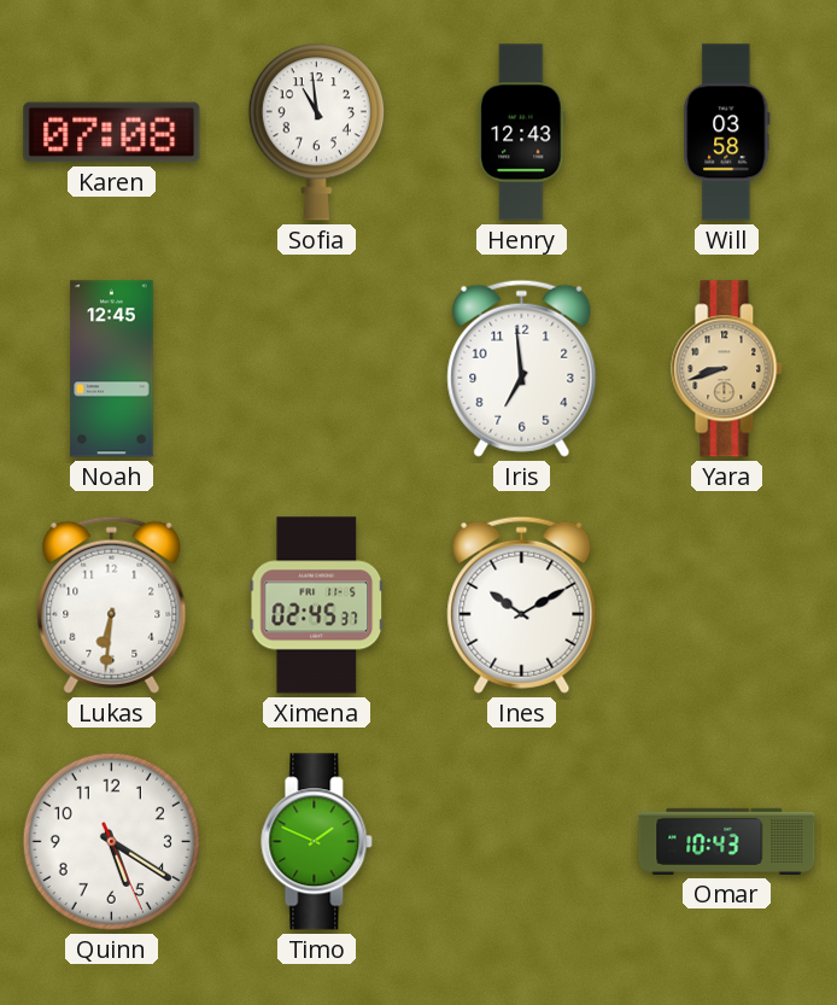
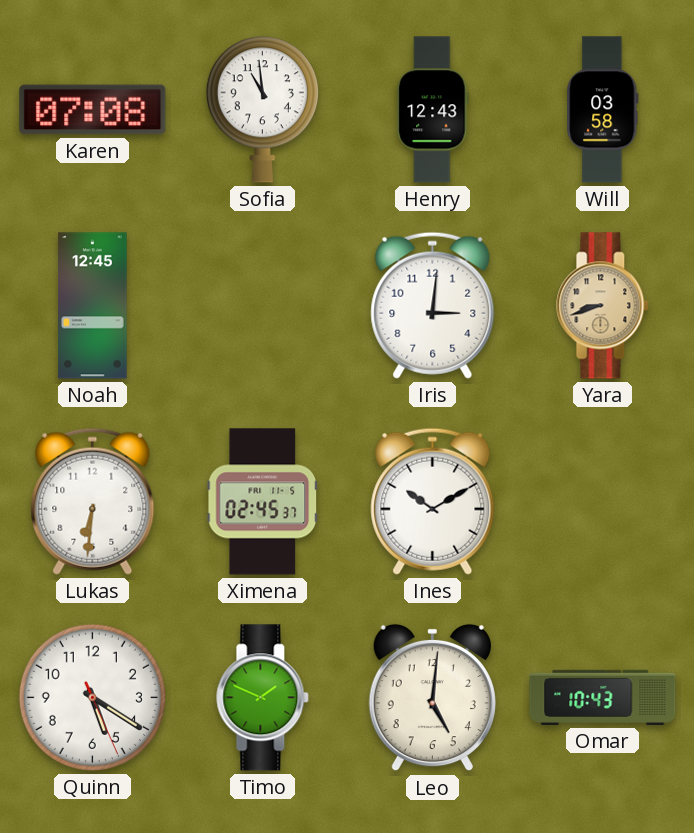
Iris: 6:59 -> 3:01 (433, 305)
Leo: none -> 5:01 (432, 698)
